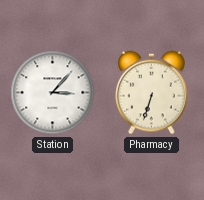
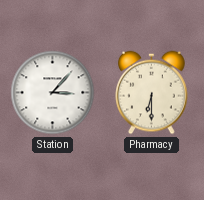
Pharmacy: 6:33 -> 6:30 (152, 93)
